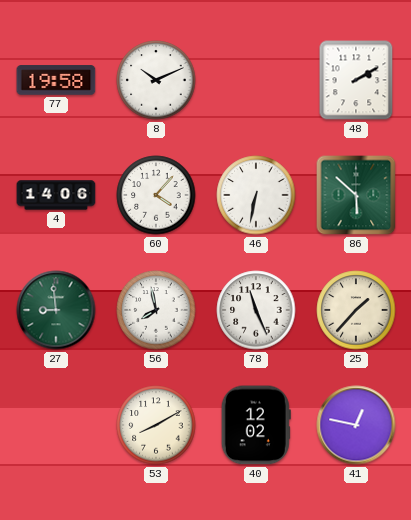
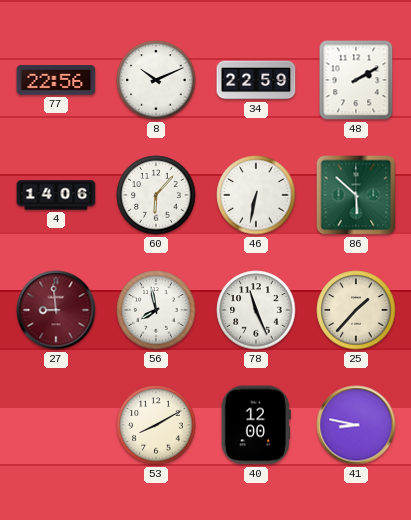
77: 19:58 -> 22:56 (56, 80)
34: none -> 22:59 (256, 80)
60: 4:07 -> 6:07 (156, 195)
27 dial: green -> burgundy (56, 310)
40: 12:02 -> 12:00 (256, 425)
41: 12:47 -> 8:47 (356, 425)
